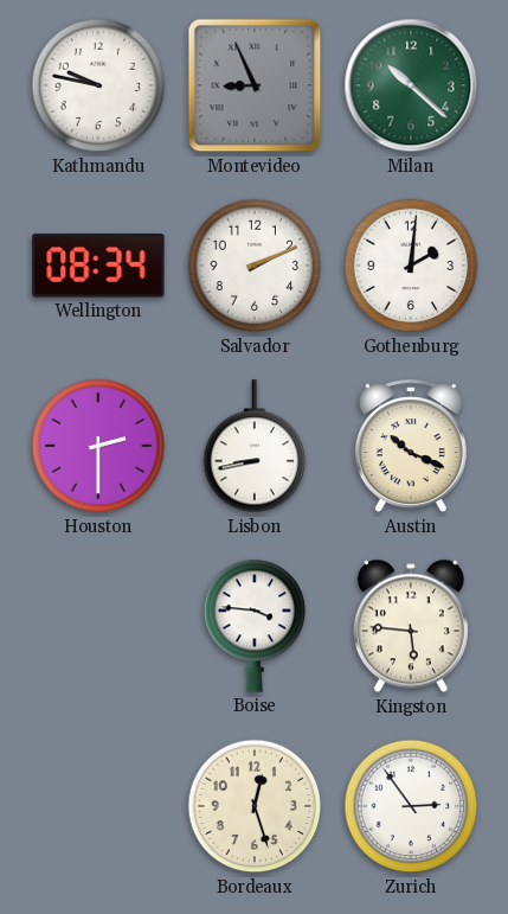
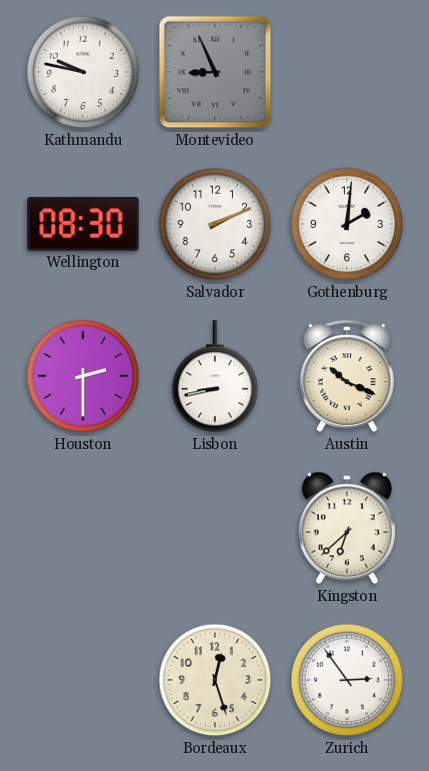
Milan: 10:22 -> none (411, 85)
Wellington: 08:34 -> 08:30 (83, 224)
Boise: 3:46 -> none (255, 626)
Kingston: 5:46 -> 6:38 (347, 528)
